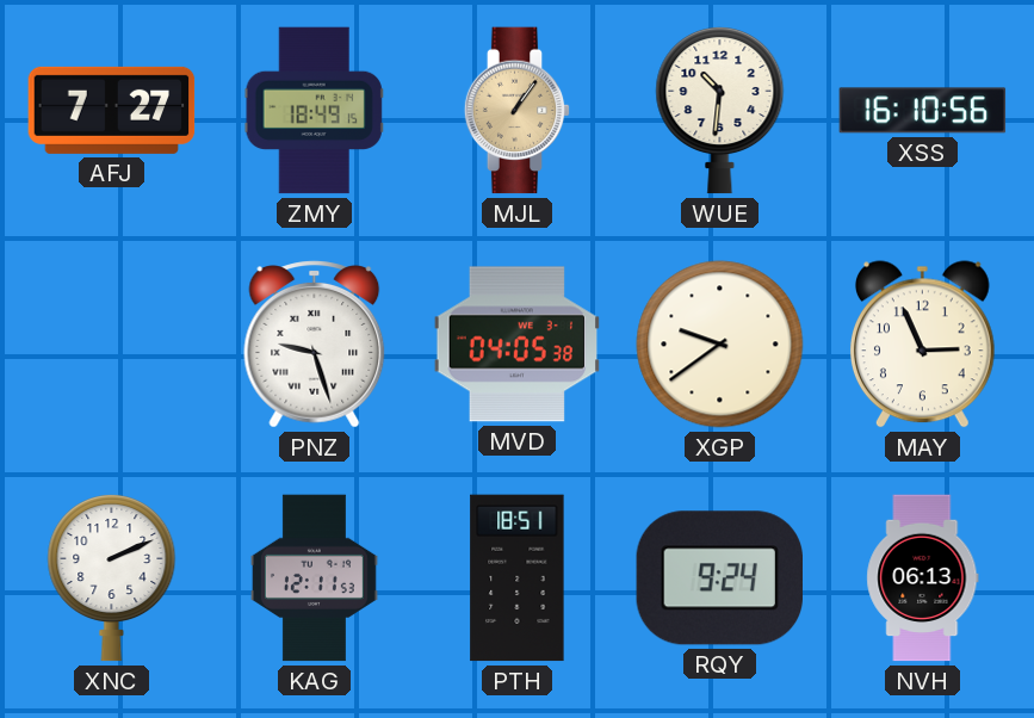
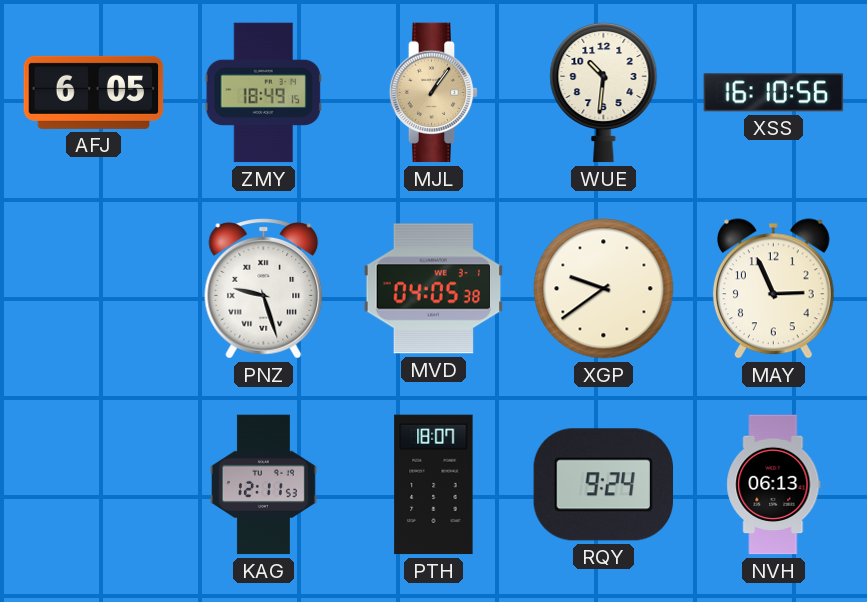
AFJ: 7:27 -> 6:05 (94, 92)
XNC: 2:11 -> none (112, 577)
PTH: 18:51 -> 18:07 (434, 485)
